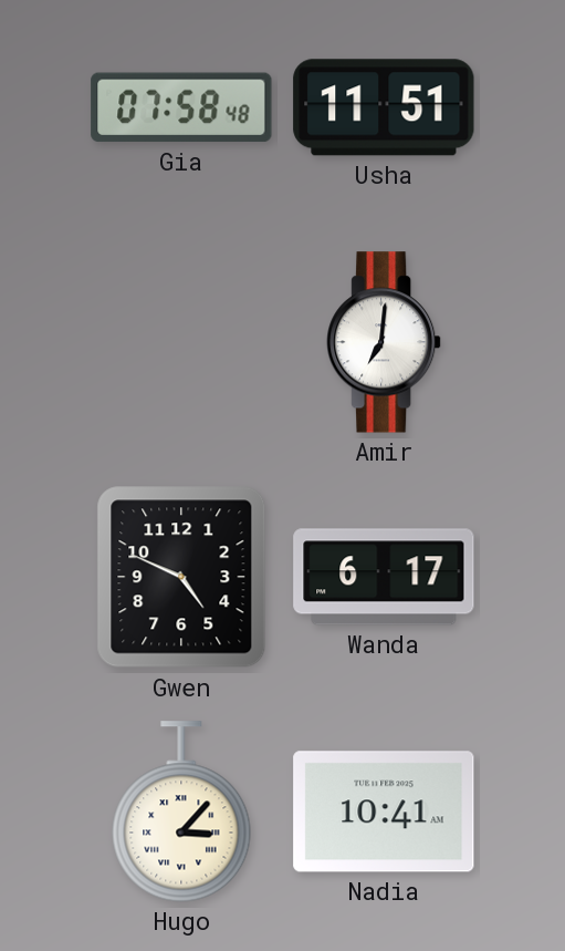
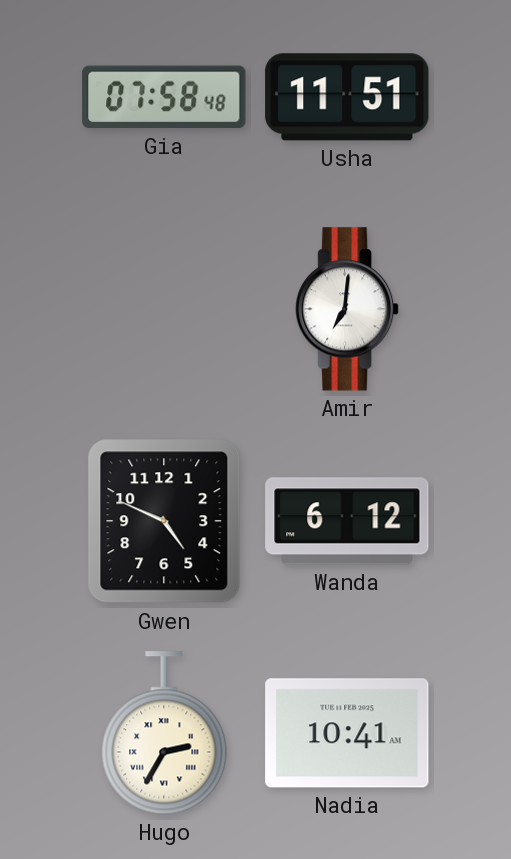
Wanda: 6:17 -> 6:12 (347, 521)
Hugo: 3:07 -> 2:35 (164, 733)
